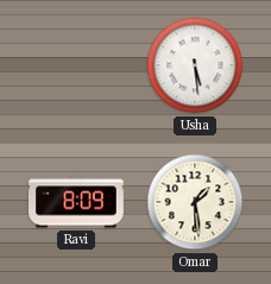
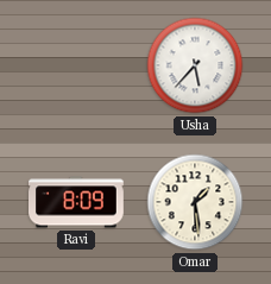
Usha: 5:29 -> 5:37 (195, 65)
